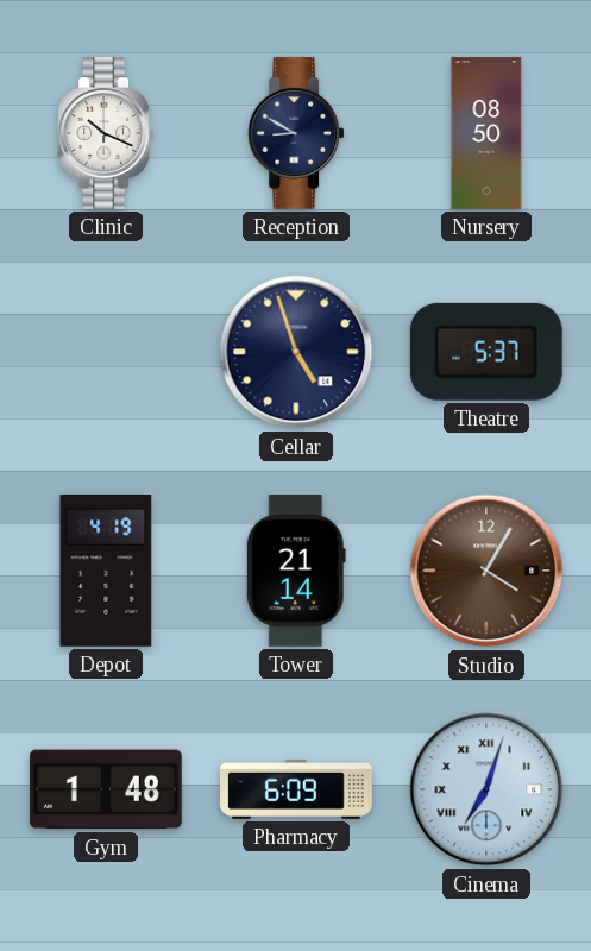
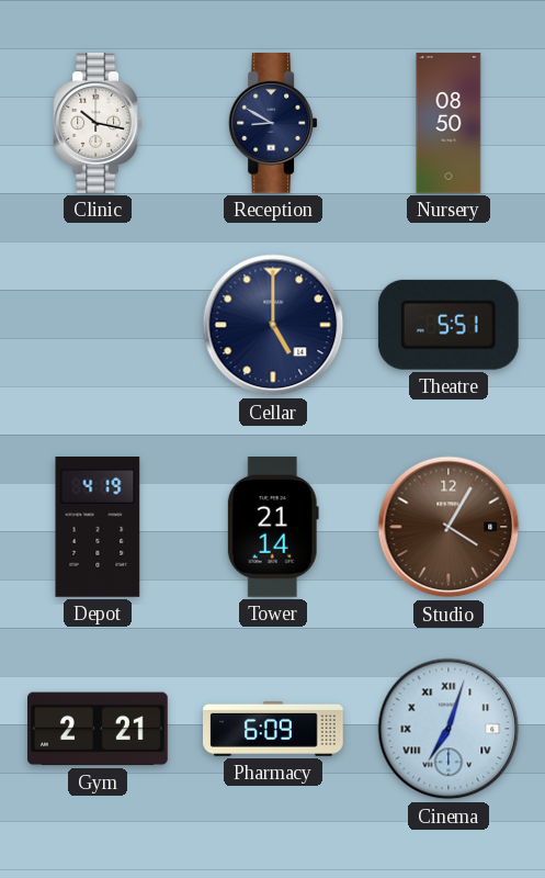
Clinic: 10:19 -> 10:17 (98, 124)
Cellar: 4:57 -> 5:00 (273, 325)
Theatre: 5:37 -> 5:51 (449, 325)
Gym: 1:48 -> 2:21 (99, 729)
